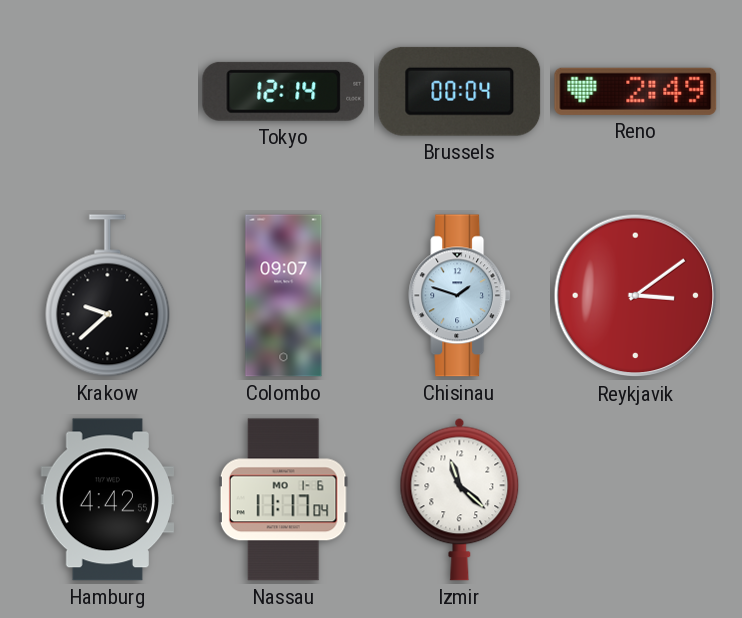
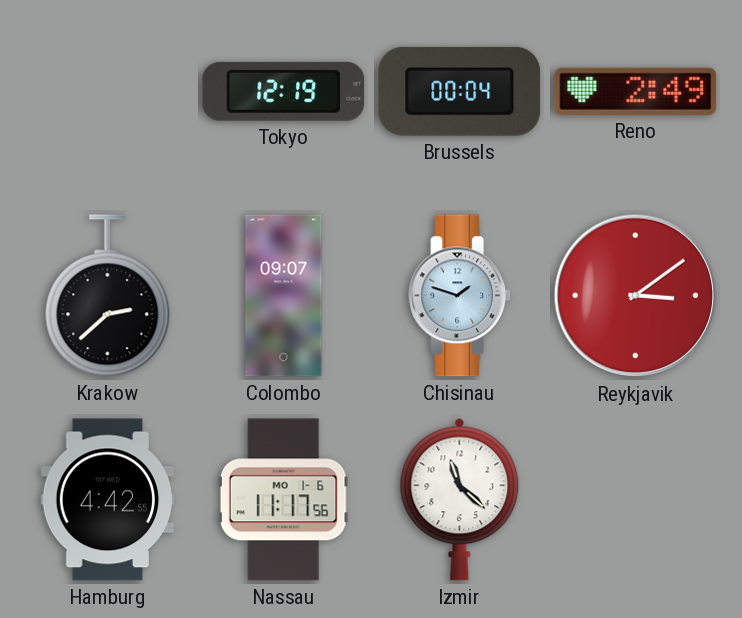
Tokyo: 12:14 -> 12:19 (284, 91)
Krakow: 9:38 -> 2:38 (108, 296)
Nassau: 11:17:04 -> 11:17:56 (283, 500)
